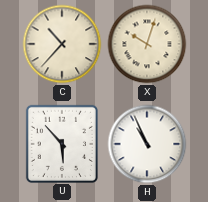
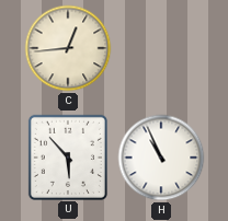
C: 10:37 -> 12:44 (68, 48)
X: 10:03 -> none (147, 44)
